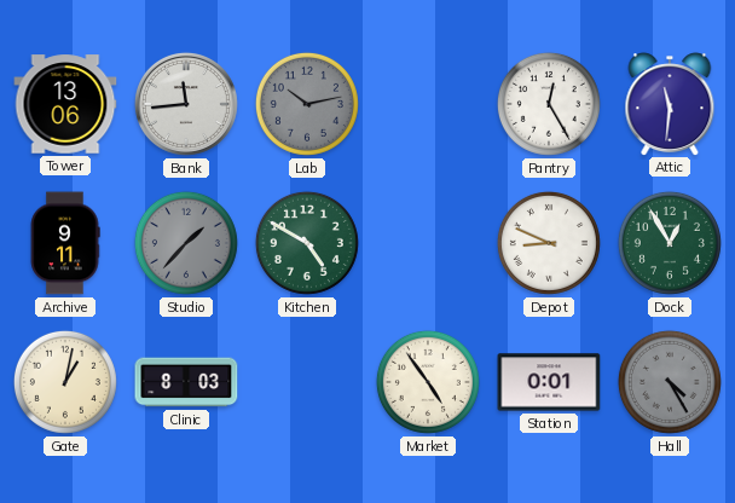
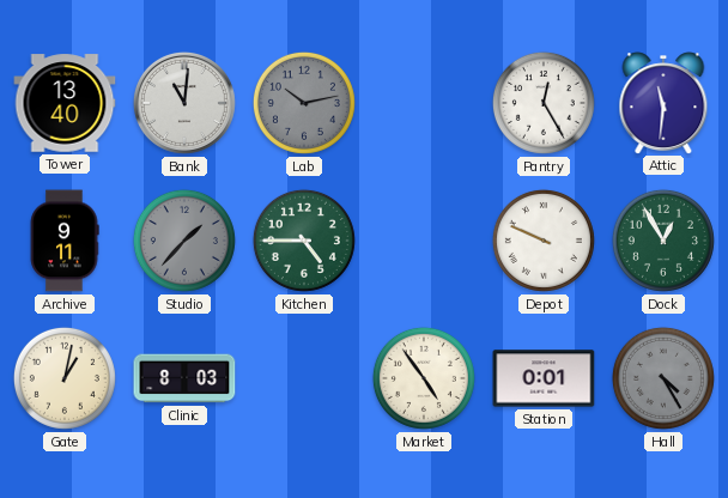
Tower: 13:06 -> 13:40 (65, 103)
Bank: 11:44 -> 11:01 (184, 103)
Kitchen: 4:50 -> 4:45 (304, 241)
Depot: 8:49 -> 9:49 (544, 241)
